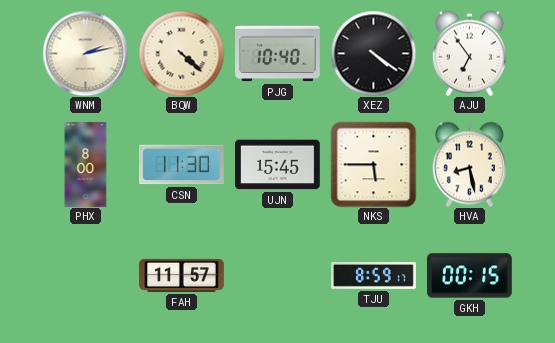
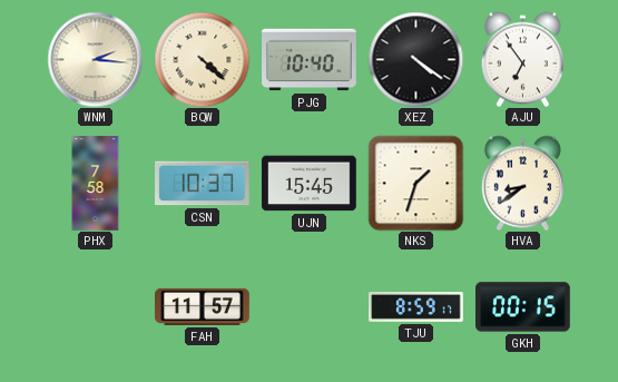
WNM: 2:13 -> 2:16 (95, 59)
PHX: 8:00 -> 7:58 (96, 184)
CSN: 11:30 -> 10:37 (203, 184)
NKS: 5:45 -> 1:33 (415, 183)
HVA: 8:28 -> 8:39 (522, 183)
